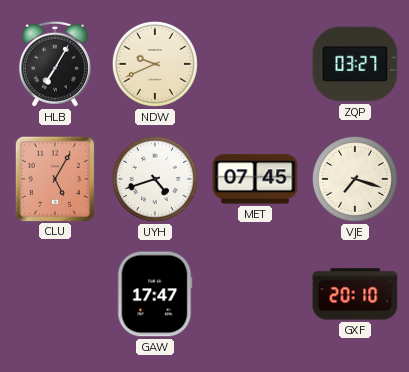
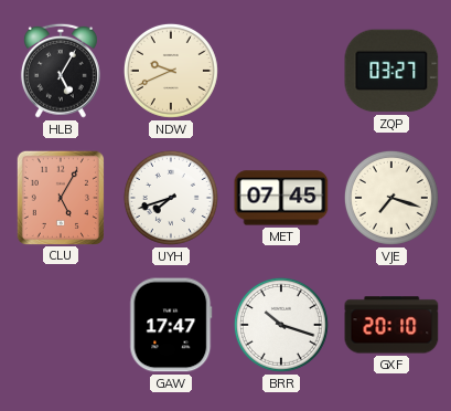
HLB: 7:05 -> 5:05 (61, 71)
UYH: 4:42 -> 7:42 (171, 198)
BRR: none -> 10:18 (281, 325)
